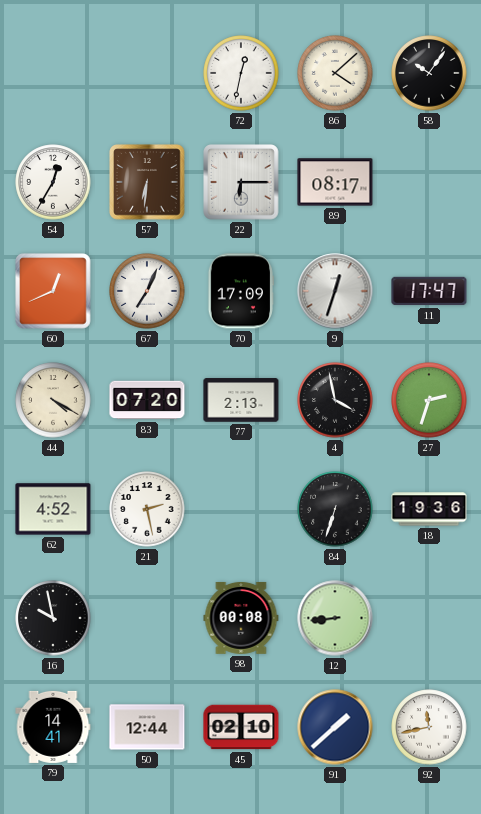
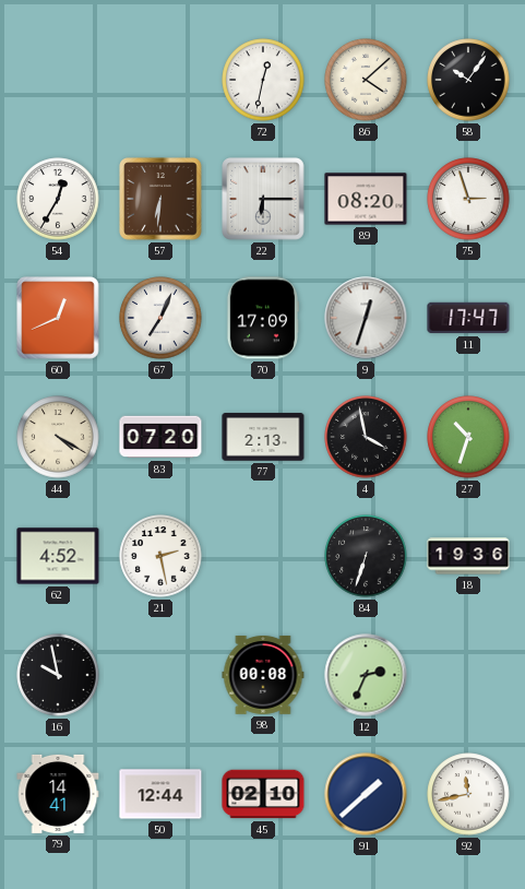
89: 08:17 -> 08:20 (366, 199)
75: none -> 2:57 (468, 199)
27: 2:33 -> 10:33 (468, 437)
12: 8:44 -> 2:34 (366, 675)
